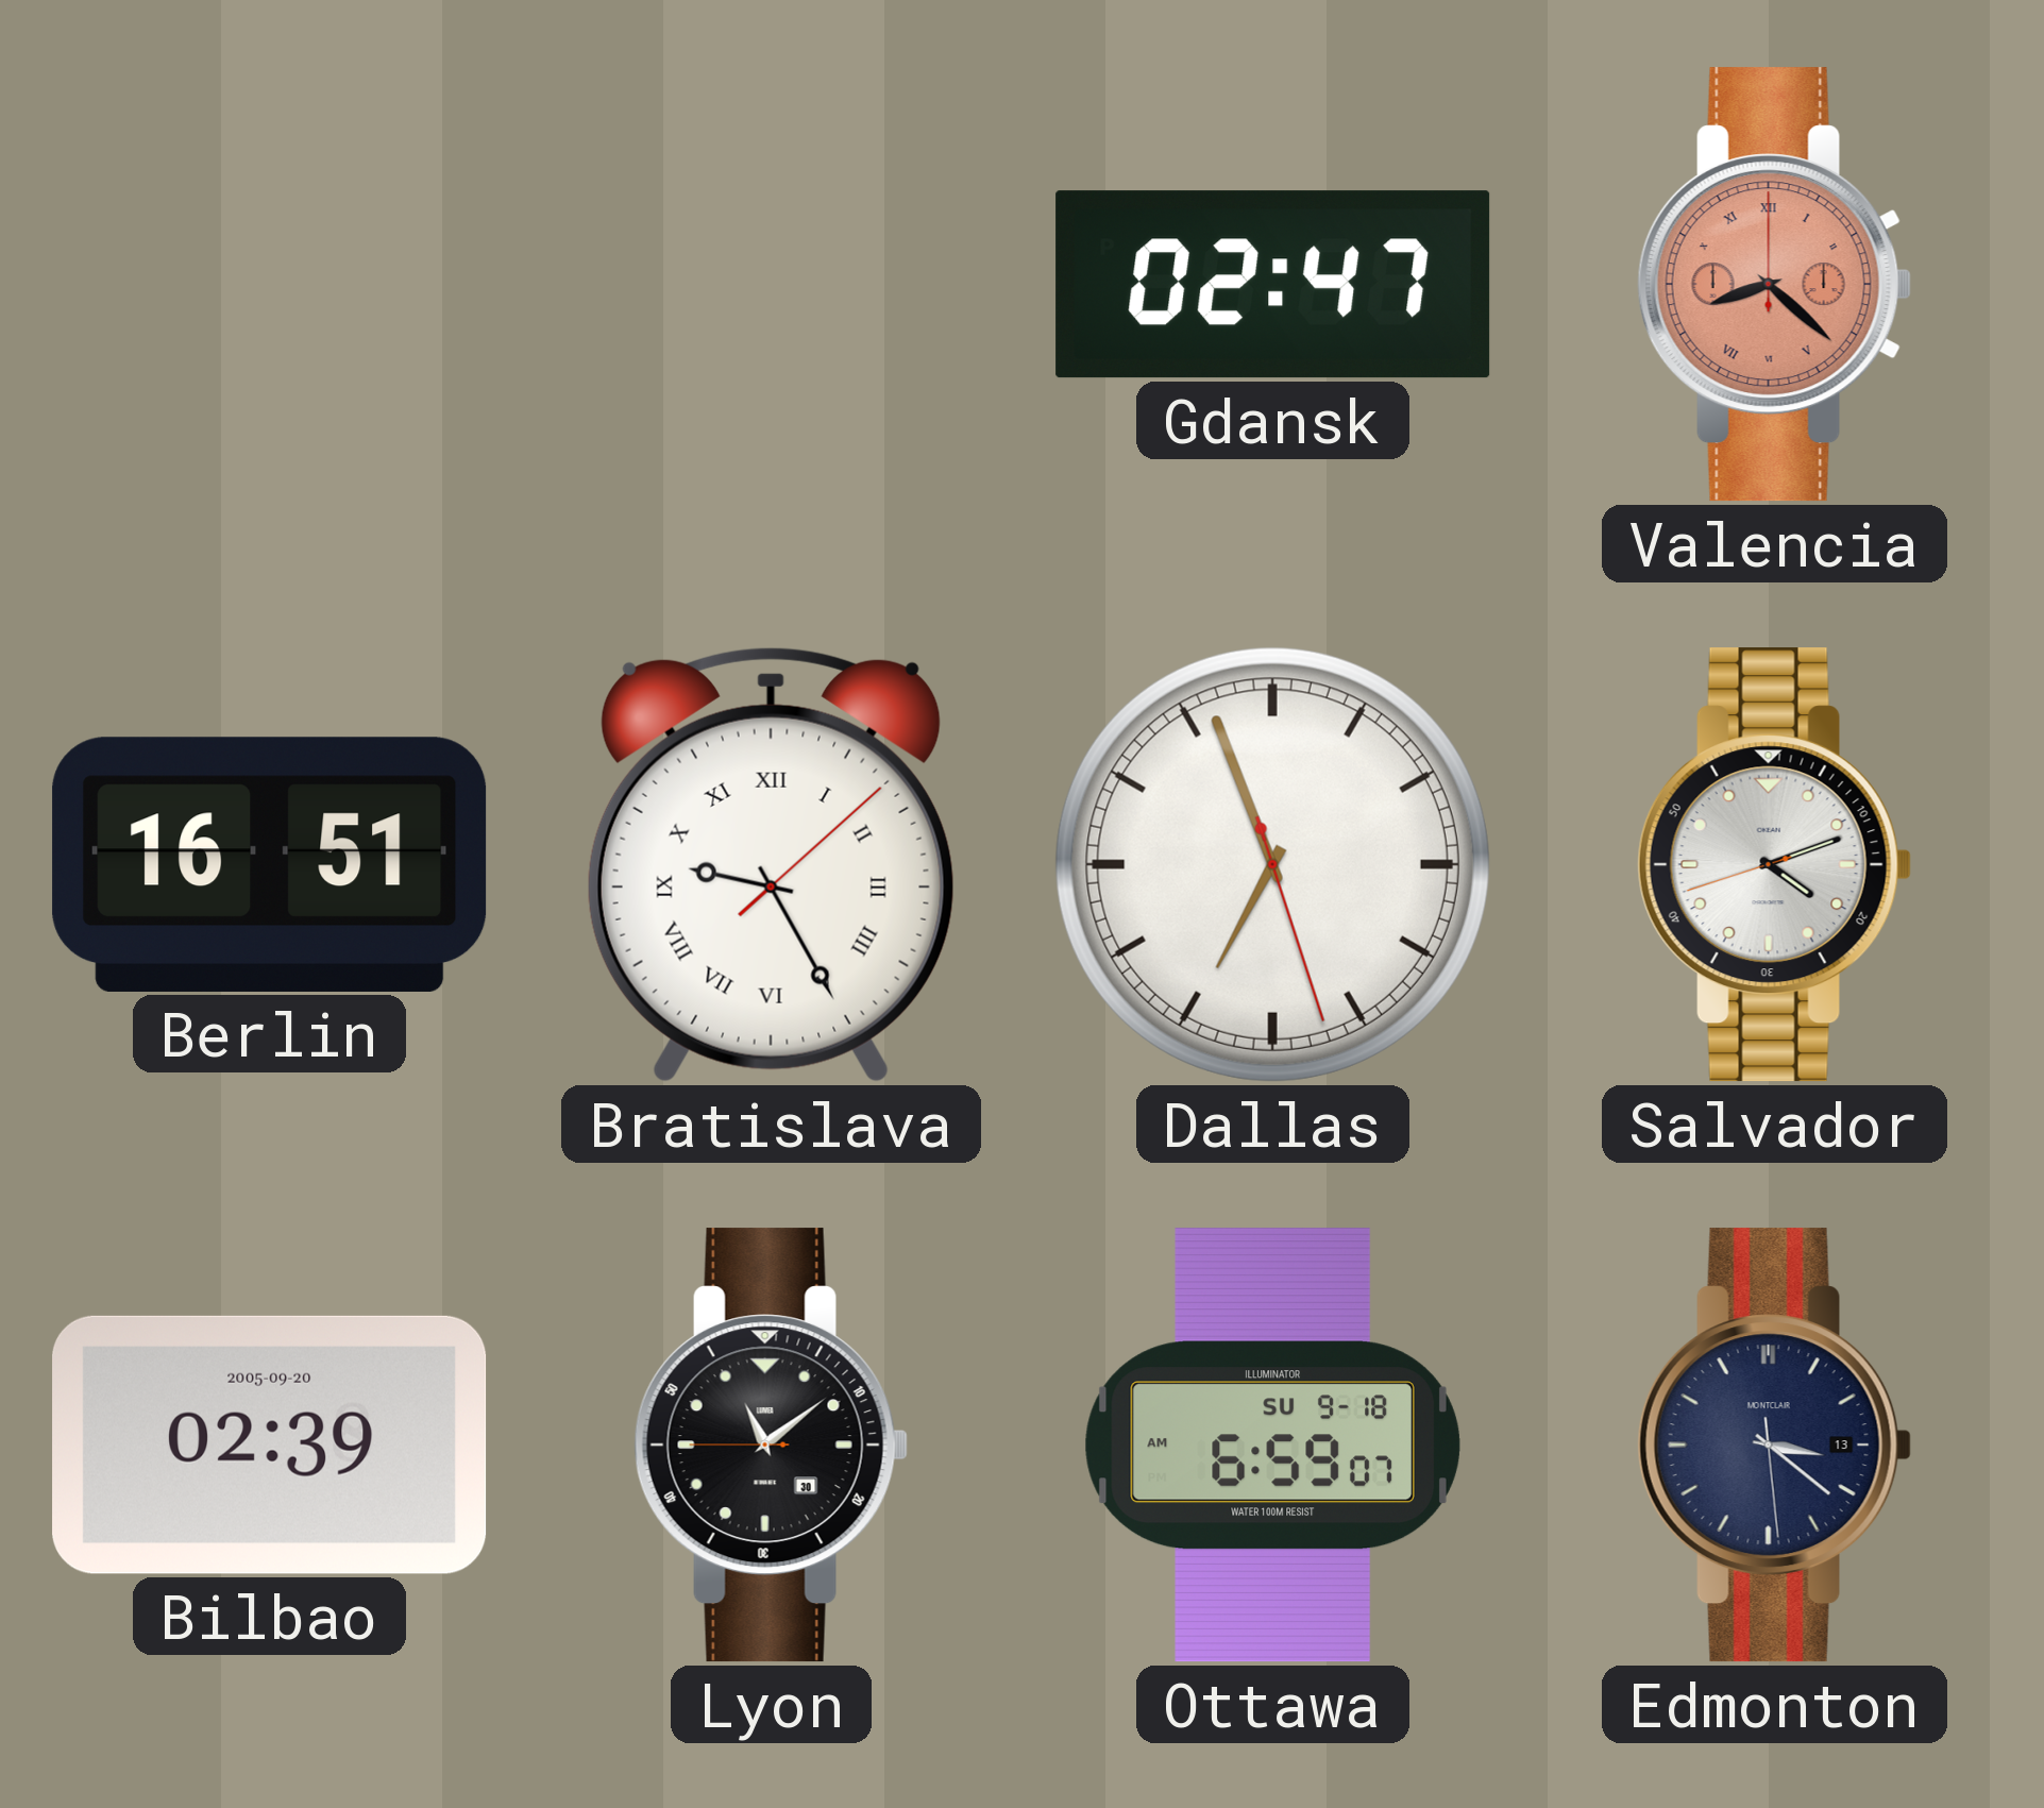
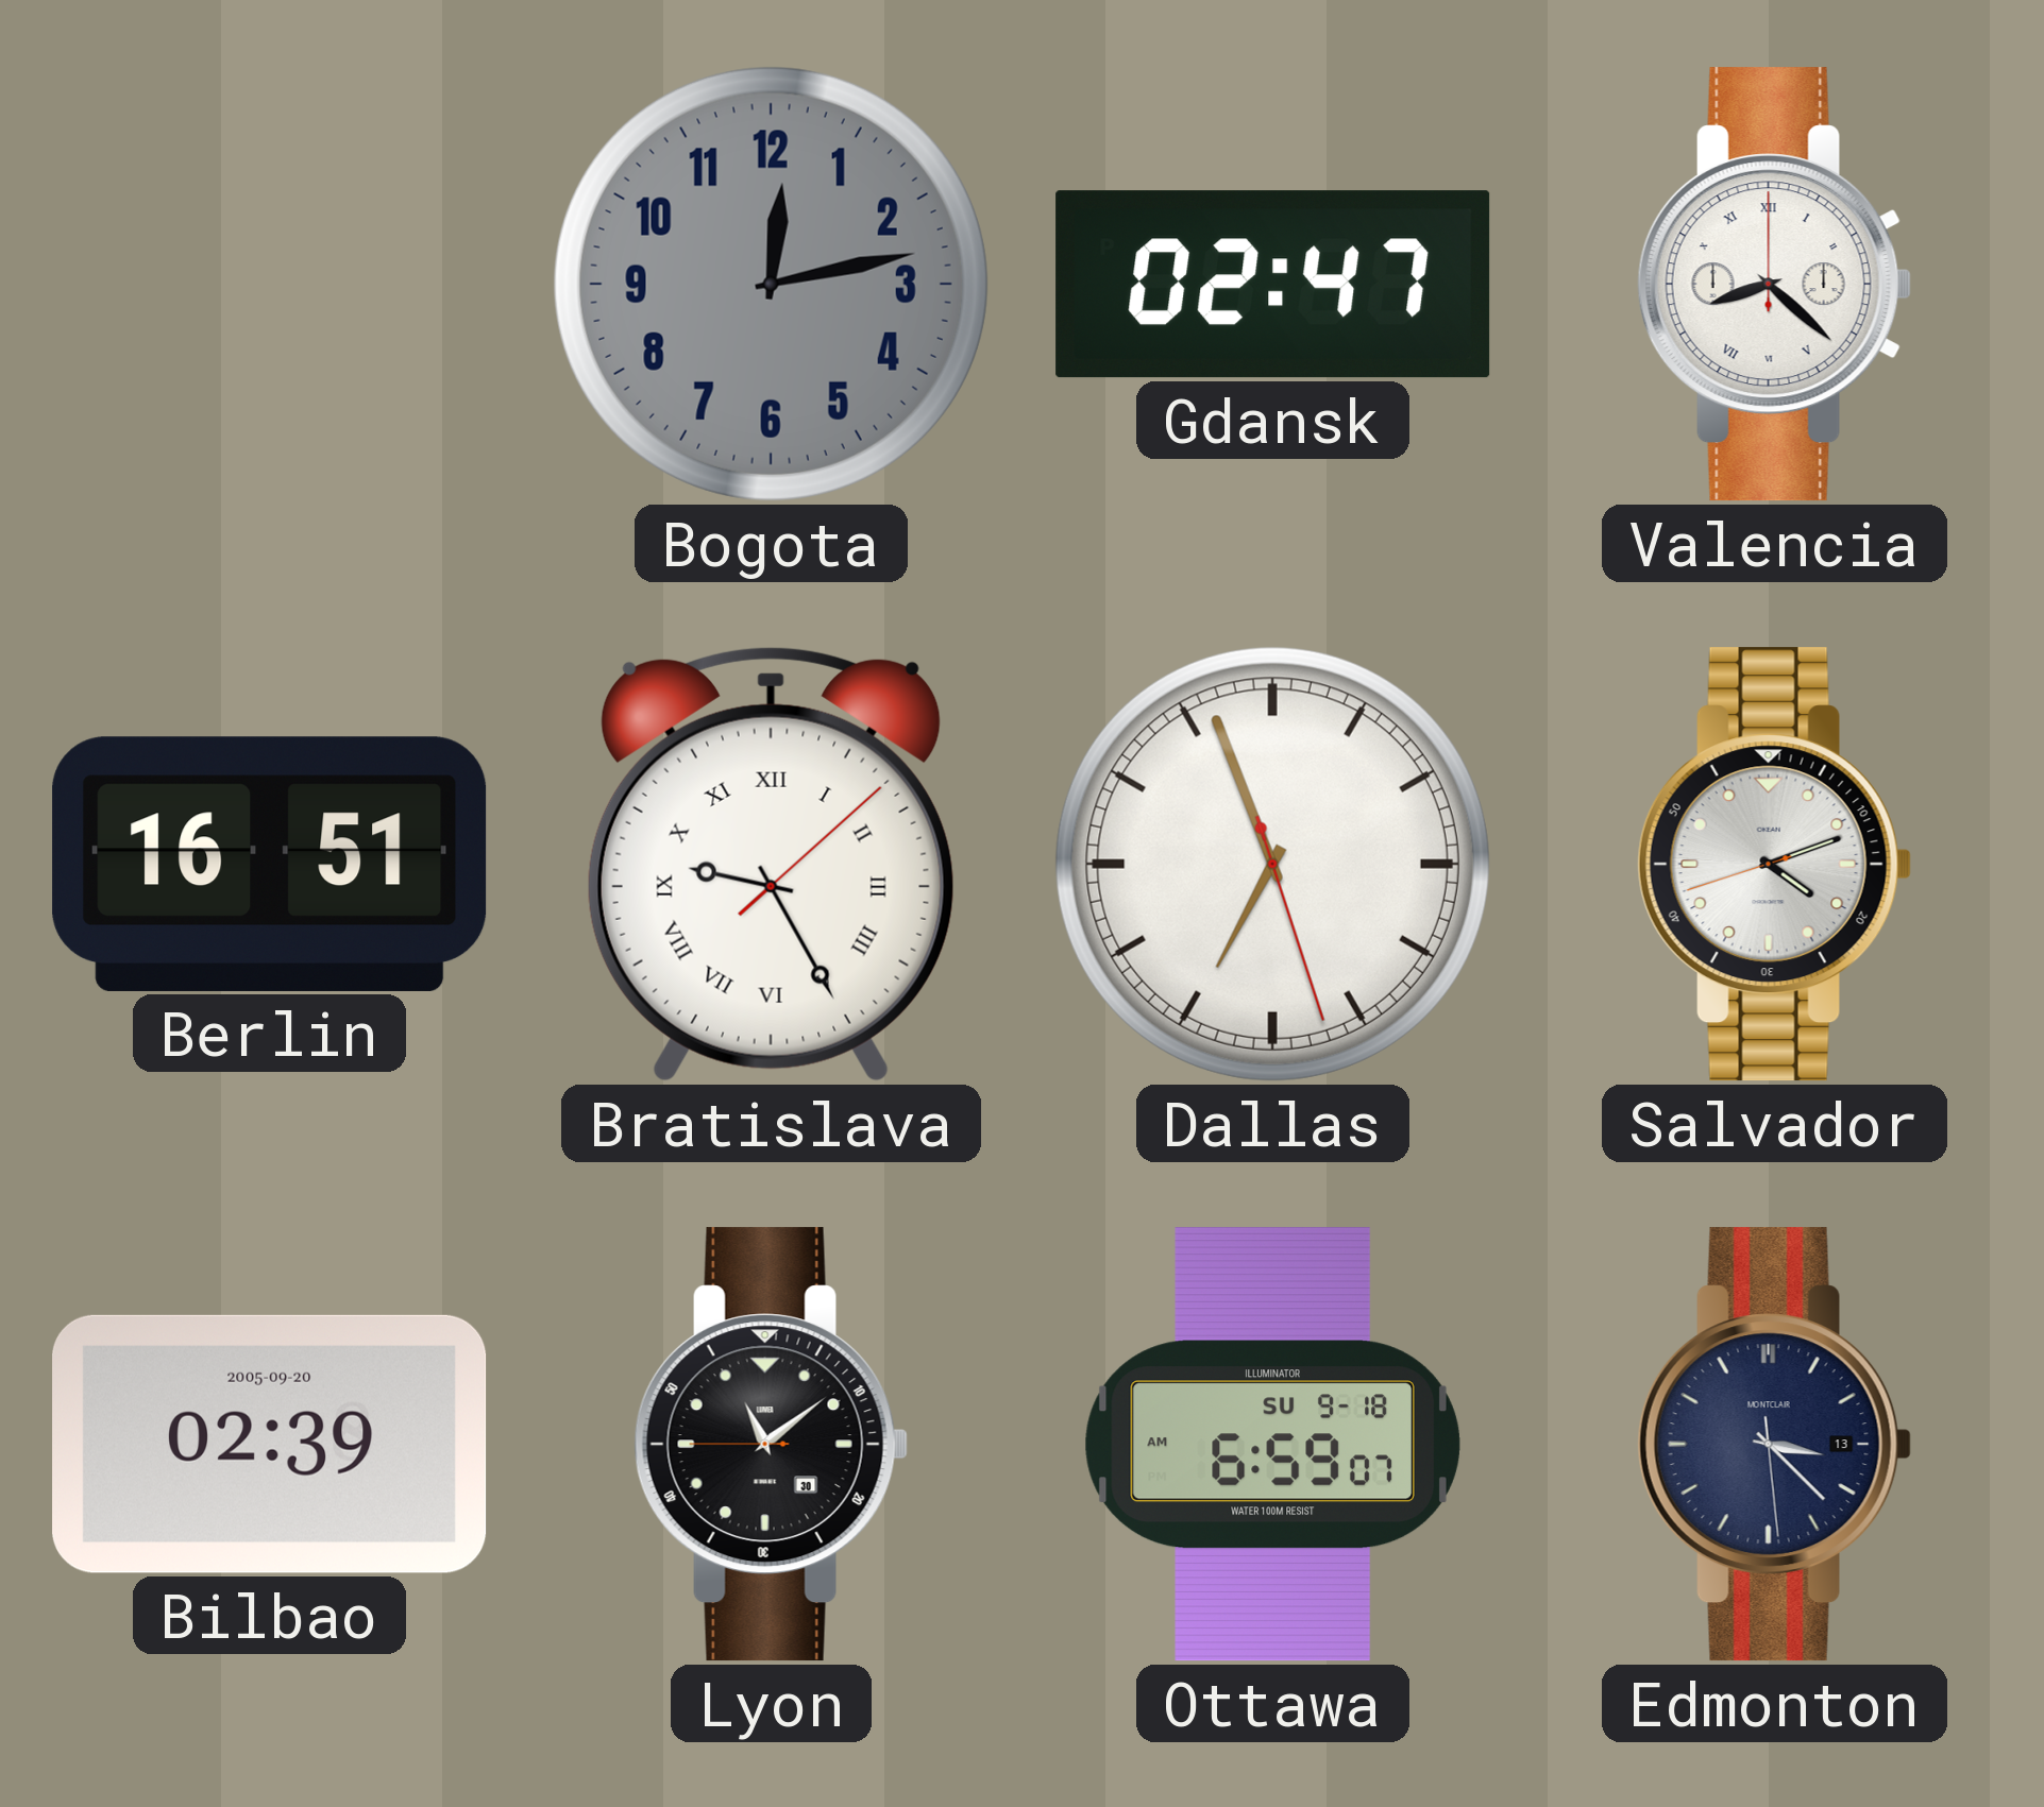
Bogota: none -> 12:13 (771, 284)
Valencia dial: salmon -> white (1774, 285)
Edmonton: 3:21 -> 3:22 (1774, 1445)
